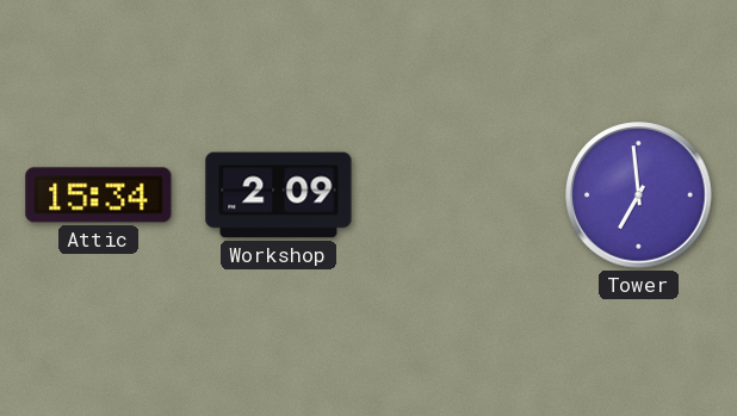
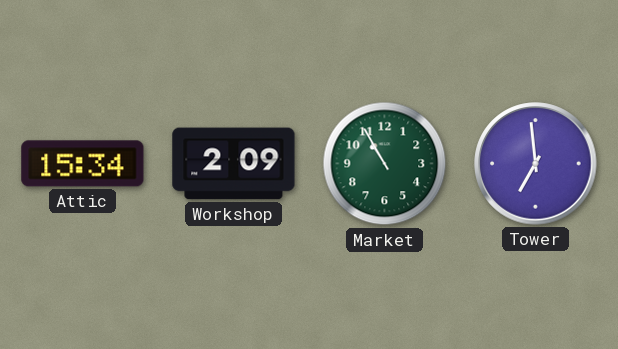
Market: none -> 10:55 (385, 164)
